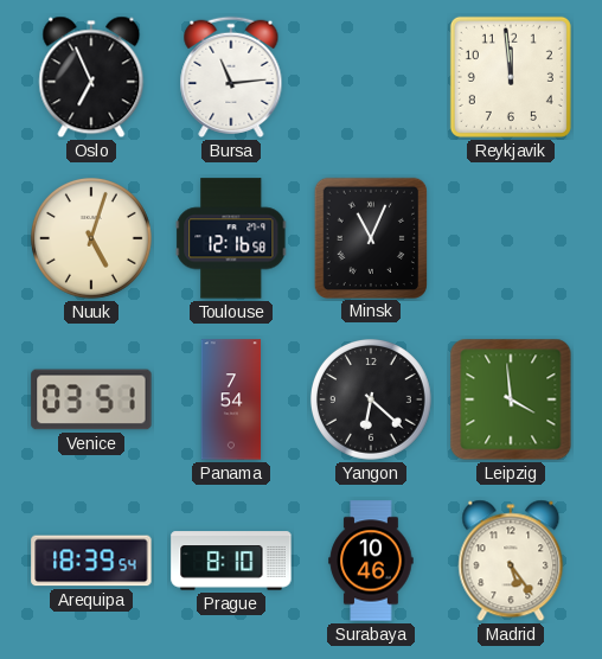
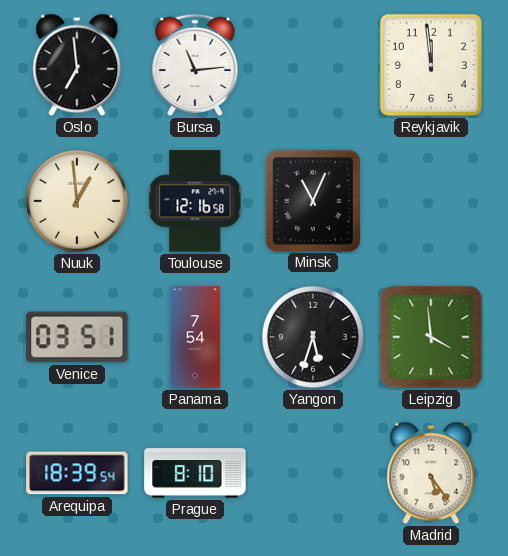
Oslo: 6:56 -> 6:59 (77, 65)
Nuuk: 5:03 -> 12:59 (77, 202)
Yangon: 6:22 -> 5:33 (313, 338)
Surabaya: 10:46 -> none (371, 561)
